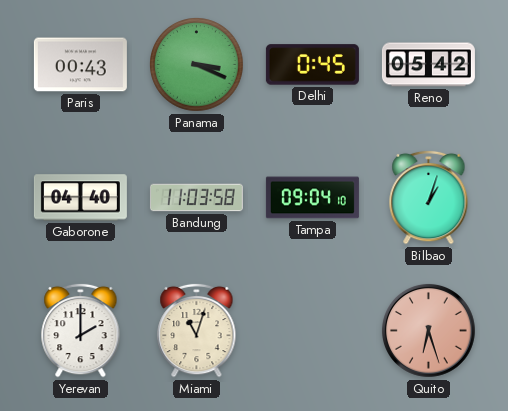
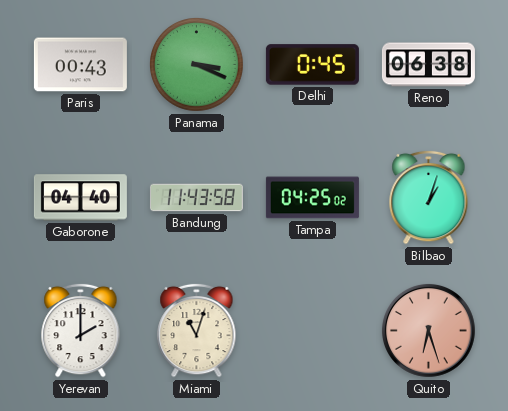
Reno: 05:42 -> 06:38 (428, 65)
Bandung: 11:03 -> 11:43 (196, 198)
Tampa: 09:04 -> 04:25 (312, 198)
